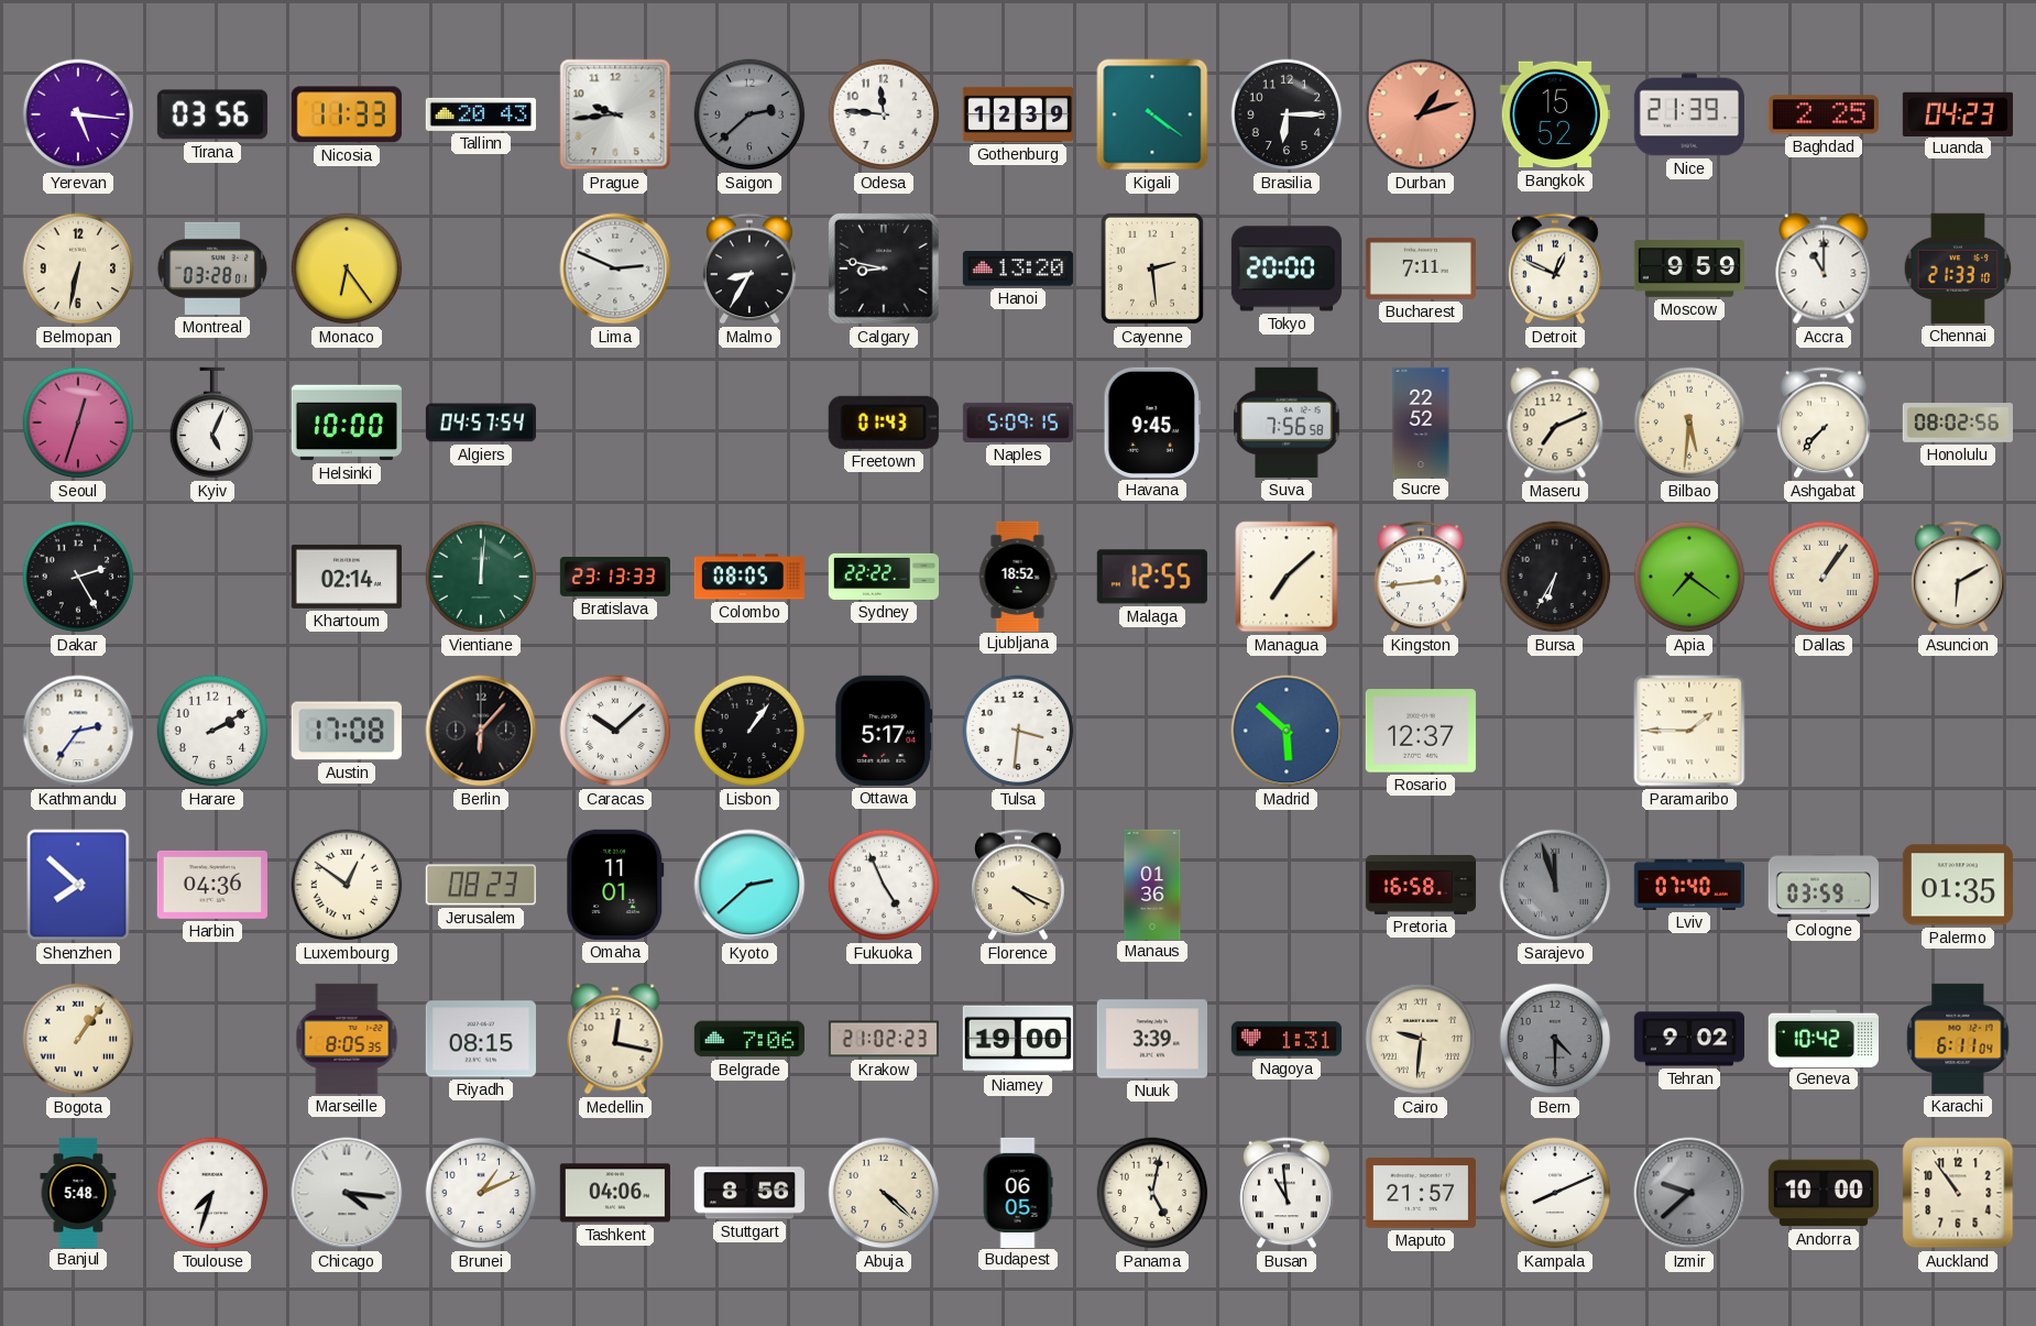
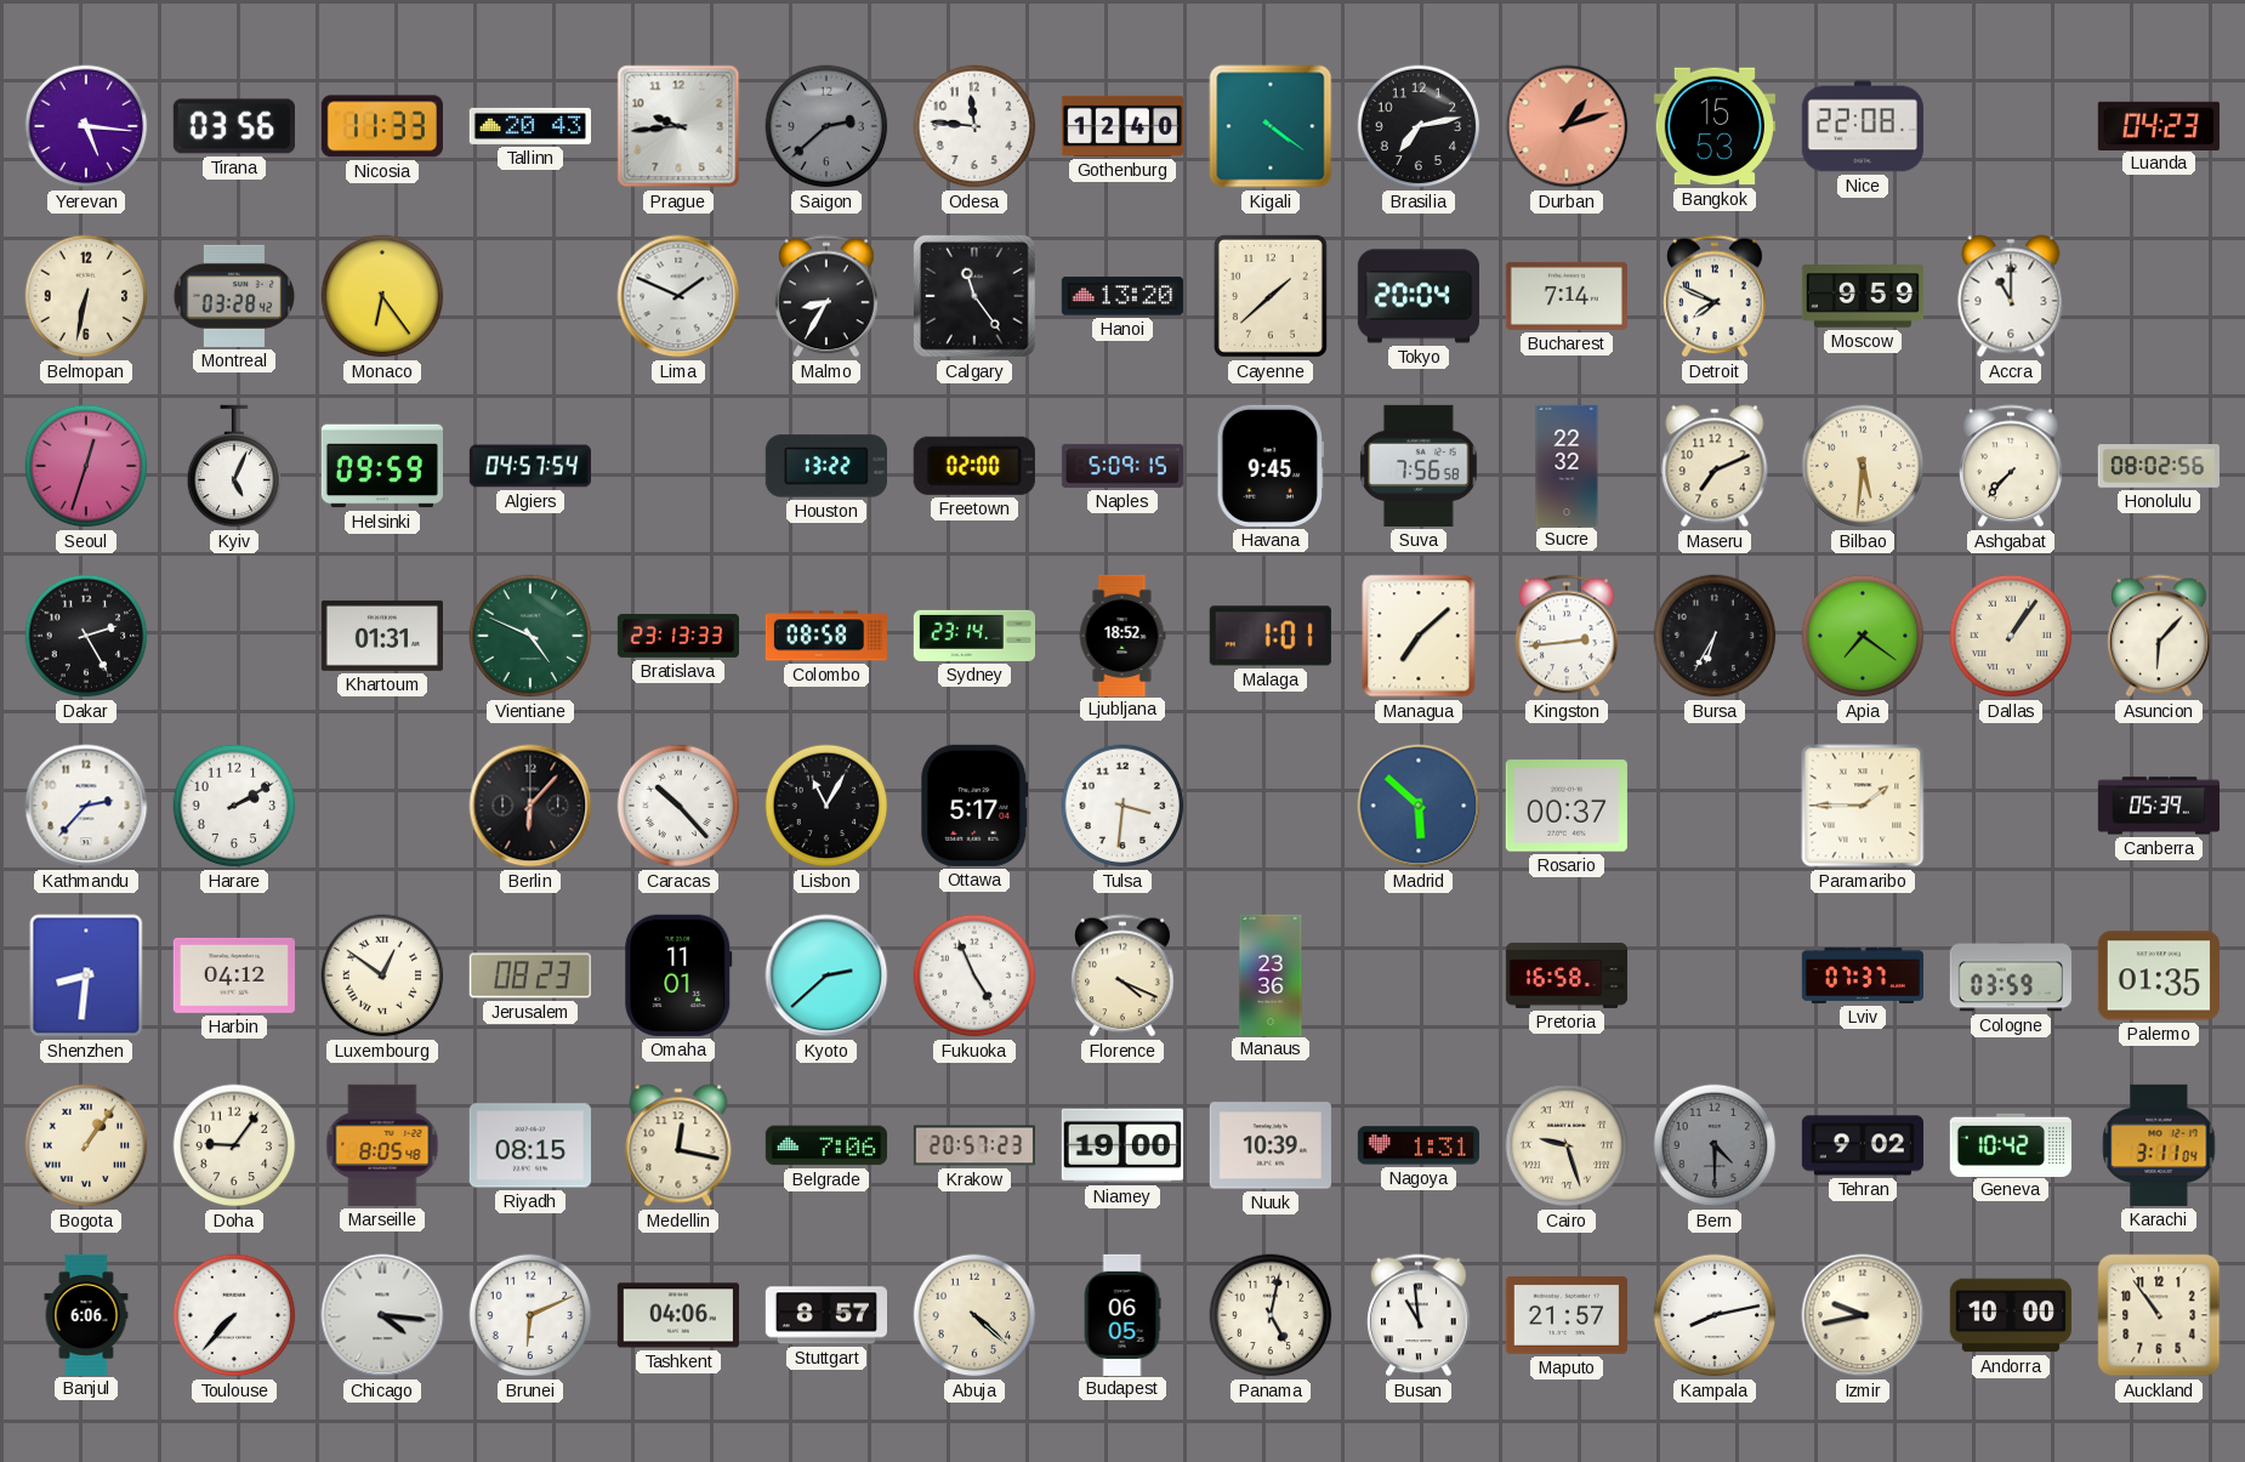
Gothenburg: 12:39 -> 12:40 (1122, 126)
Brasilia: 6:15 -> 7:13 (1419, 126)
Bangkok: 15:52 -> 15:53 (1715, 126)
Nice: 21:39 -> 22:08 (1863, 126)
Baghdad: 2:25 -> none (1824, 114)
Montreal: 03:28:01 -> 03:28:42 (234, 296)
Lima: 2:49 -> 1:49 (678, 296)
Calgary: 8:47 -> 11:24 (976, 297)
Cayenne: 2:29 -> 1:38 (1271, 296)
Tokyo: 20:00 -> 20:04 (1419, 296)
Bucharest: 7:11 -> 7:14 (1567, 296)
Detroit: 12:49 -> 7:49 (1715, 296)
Chennai: 21:33 -> none (1958, 269)
Helsinki: 10:00 -> 09:59 (382, 466)
Houston: none -> 13:22 (826, 466)
Freetown: 01:43 -> 02:00 (974, 466)
Sucre: 22:52 -> 22:32 (1567, 465)
Khartoum: 02:14 -> 01:31 (382, 636)
Vientiane: 12:01 -> 4:49 (530, 636)
Colombo: 08:05 -> 08:58 (825, 636)
Sydney: 22:22 -> 23:14 (973, 636)
Malaga: 12:55 -> 1:01 (1271, 636)
Asuncion: 6:10 -> 6:07 (2159, 636)
Kathmandu: 2:36 -> 2:37 (86, 806)
Austin: 17:08 -> none (347, 731)
Caracas: 10:08 -> 10:23 (678, 806)
Lisbon: 1:06 -> 11:05 (826, 806)
Rosario: 12:37 -> 00:37 (1567, 806)
Canberra: none -> 05:39 (2158, 806)
Shenzhen: 7:52 -> 8:31 (86, 975)
Harbin: 04:36 -> 04:12 (234, 975)
Manaus: 01:36 -> 23:36 (1271, 974)
Sarajevo: 11:57 -> none (1555, 885)
Lviv: 07:40 -> 07:37 (1862, 975)
Doha: none -> 9:06 (234, 1145)
Marseille: 8:05:35 -> 8:05:48 (382, 1145)
Krakow: 21:02 -> 20:57 (973, 1145)
Nuuk: 3:39 -> 10:39 (1271, 1145)
Cairo: 9:31 -> 9:27 (1567, 1145)
Karachi: 6:11 -> 3:11 (2159, 1145)
Banjul: 5:48 -> 6:06 (86, 1314)
Toulouse: 7:33 -> 7:37 (234, 1315)
Brunei: 1:11 -> 6:11 (530, 1315)
Stuttgart: 8:56 -> 8:57 (825, 1315)
Kampala: 8:11 -> 8:13 (1715, 1315)
Izmir: 9:38 -> 9:43 (1863, 1315)
Izmir dial: grey -> cream (1863, 1315)
